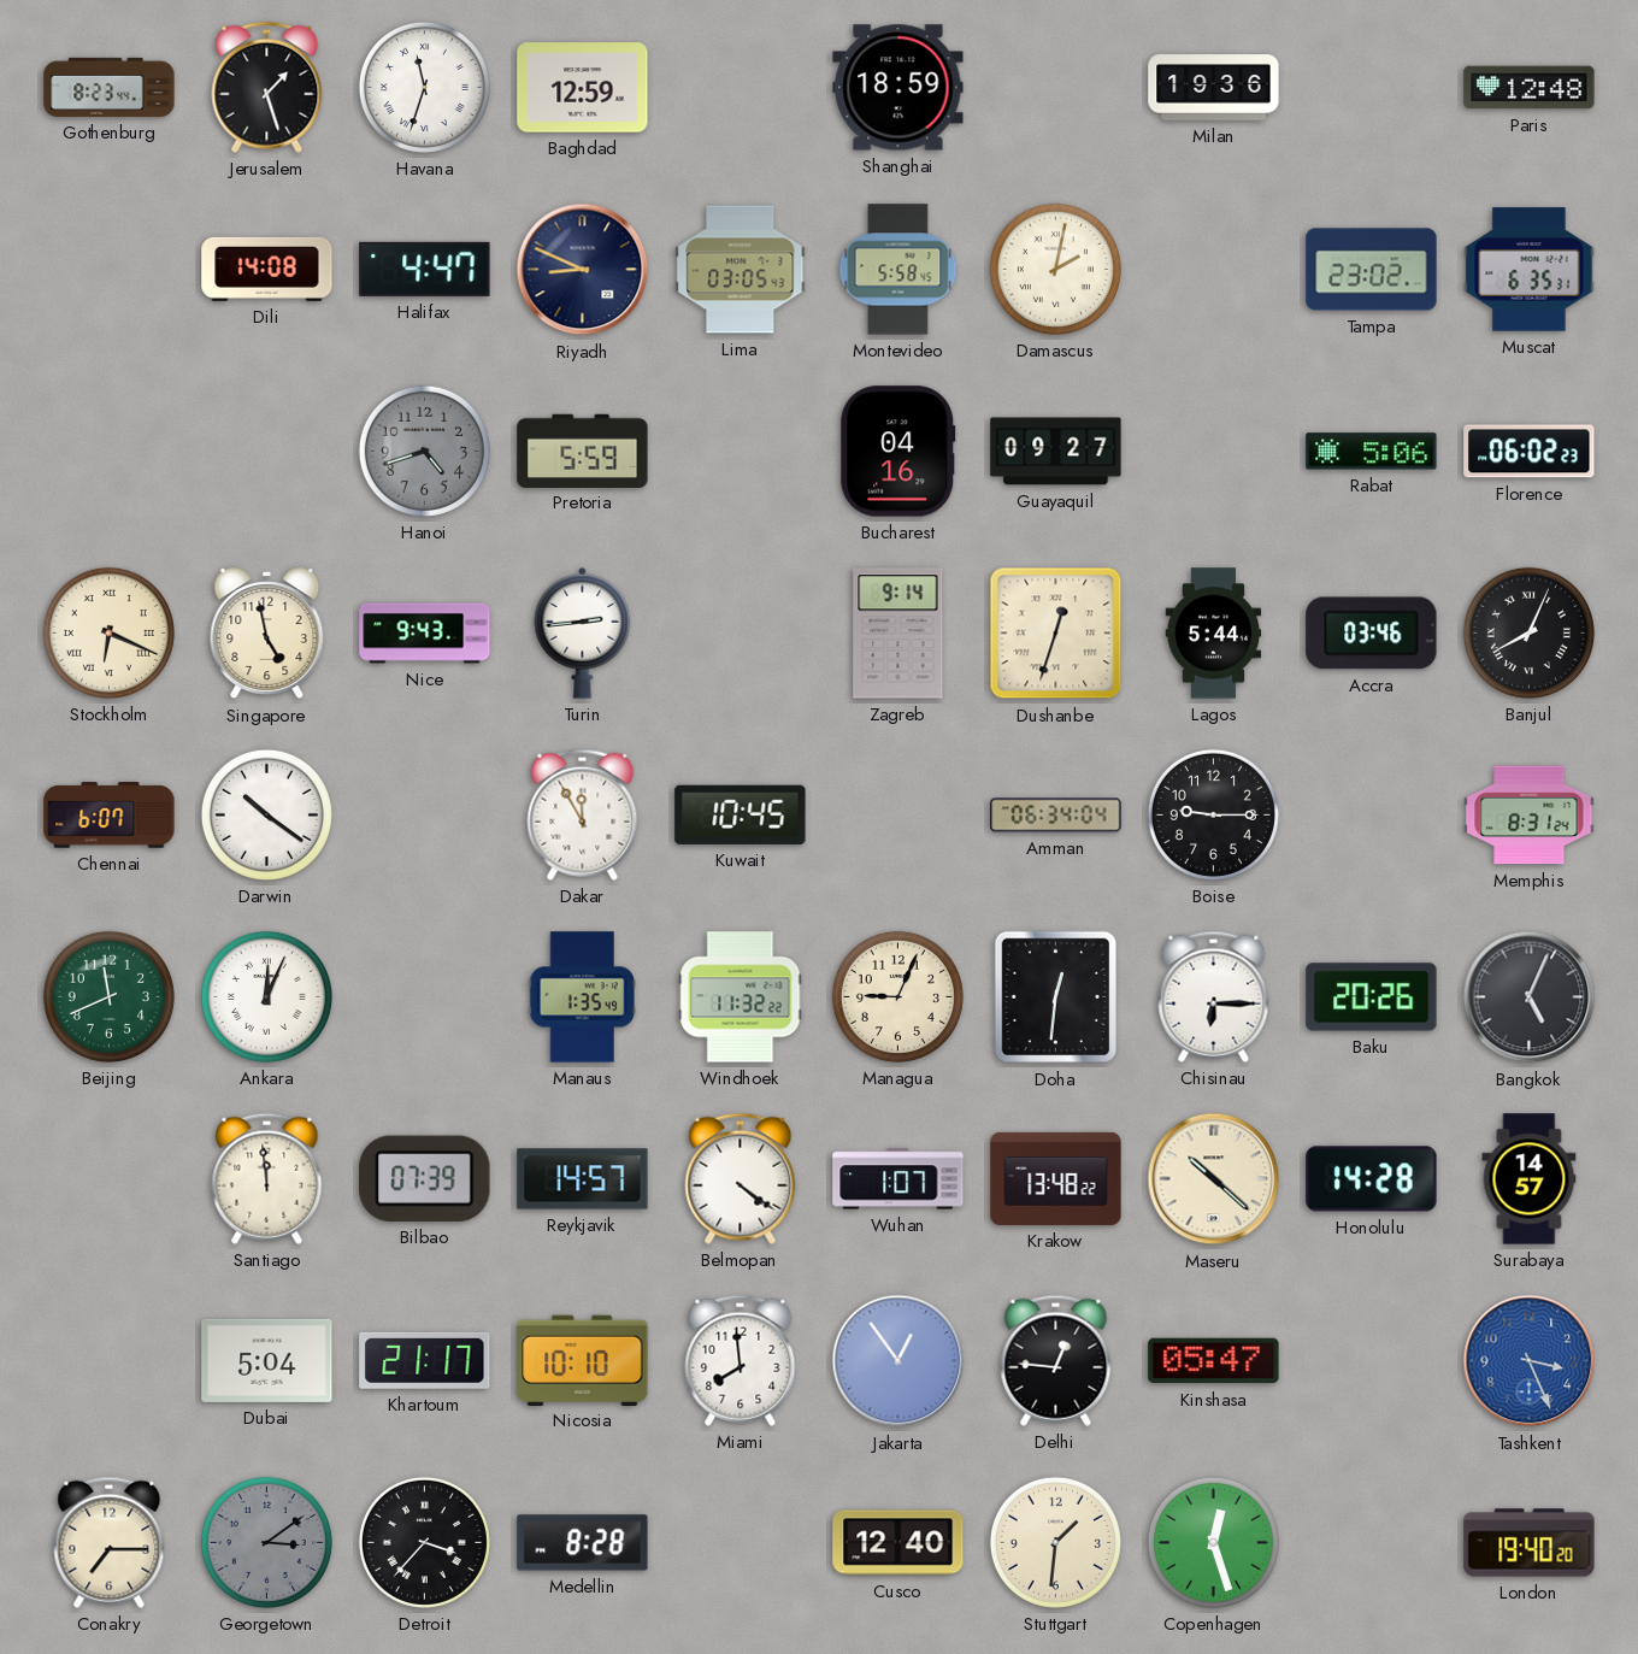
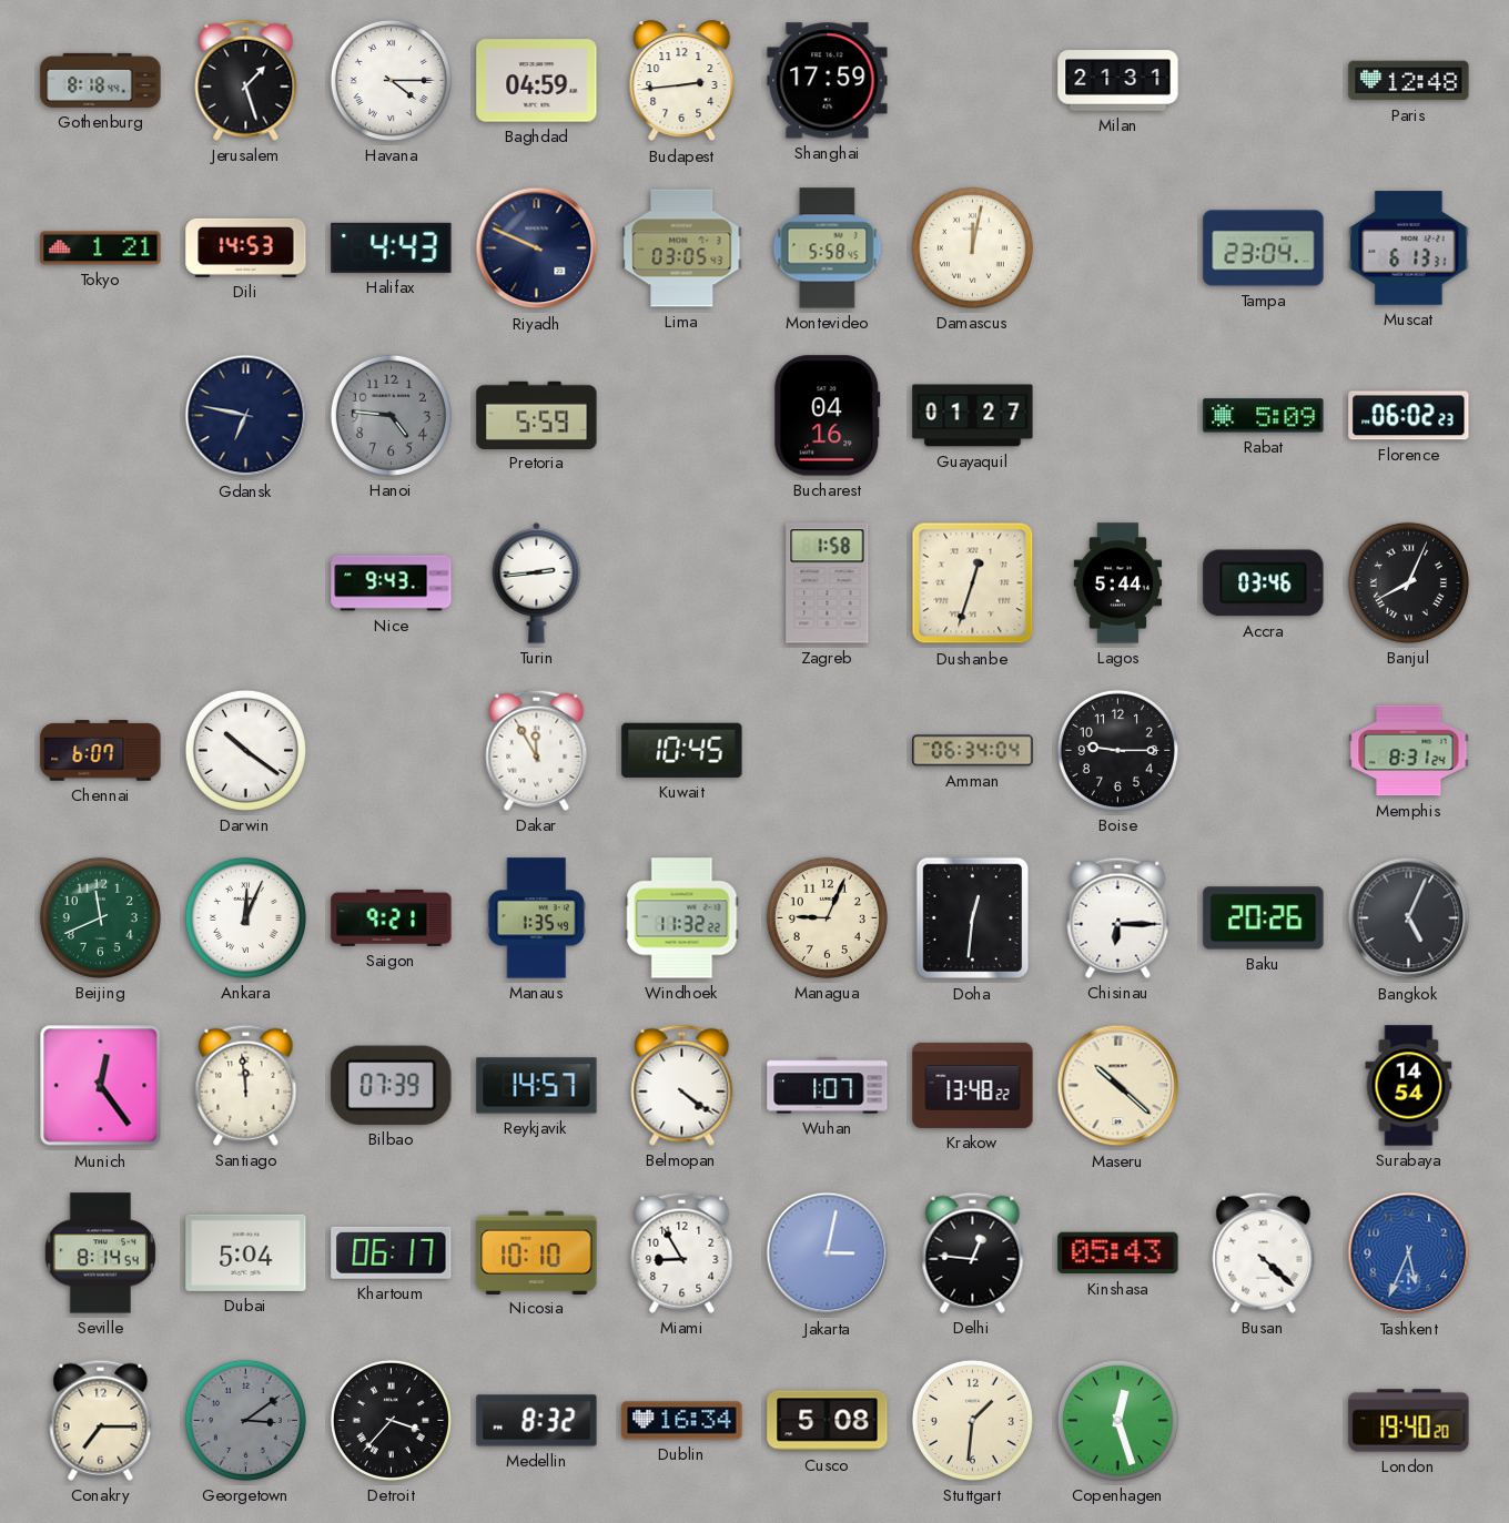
Gothenburg: 8:23 -> 8:18 (101, 80)
Havana: 11:33 -> 4:15 (391, 80)
Baghdad: 12:59 -> 04:59 (537, 81)
Budapest: none -> 2:44 (682, 81)
Shanghai: 18:59 -> 17:59 (828, 81)
Milan: 19:36 -> 21:31 (1118, 81)
Tokyo: none -> 1:21 (101, 248)
Dili: 14:08 -> 14:53 (246, 247)
Halifax: 4:47 -> 4:43 (392, 247)
Riyadh: 8:49 -> 9:49 (537, 248)
Damascus: 2:02 -> 12:02 (972, 247)
Tampa: 23:02 -> 23:04 (1264, 248)
Muscat: 6:35 -> 6:13 (1409, 248)
Gdansk: none -> 6:47 (246, 416)
Hanoi: 4:42 -> 4:46 (391, 415)
Guayaquil: 09:27 -> 01:27 (973, 416)
Rabat: 5:06 -> 5:09 (1264, 416)
Stockholm: 6:19 -> none (108, 632)
Singapore: 4:58 -> none (267, 634)
Zagreb: 9:14 -> 1:58 (828, 583)
Saigon: none -> 9:21 (392, 917)
Munich: none -> 12:24 (101, 1086)
Honolulu: 14:28 -> none (1372, 1179)
Surabaya: 14:57 -> 14:54 (1409, 1086)
Seville: none -> 8:14 (100, 1253)
Khartoum: 21:17 -> 06:17 (392, 1252)
Miami: 7:59 -> 8:55 (682, 1252)
Jakarta: 12:54 -> 3:02 (828, 1253)
Kinshasa: 05:47 -> 05:43 (1118, 1253)
Busan: none -> 4:22 (1264, 1252)
Tashkent: 3:26 -> 5:34 (1409, 1253)
Medellin: 8:28 -> 8:32 (537, 1421)
Dublin: none -> 16:34 (682, 1421)
Cusco: 12:40 -> 5:08 (828, 1421)
